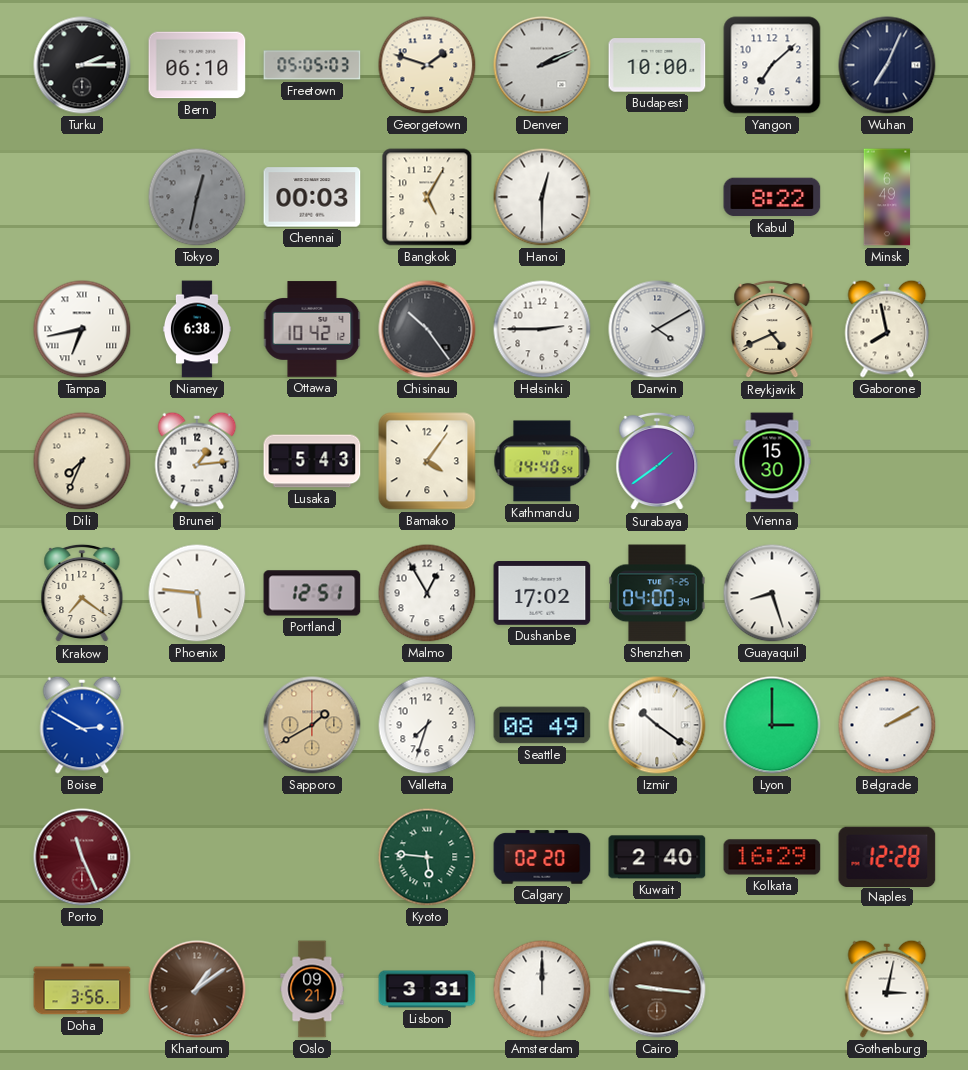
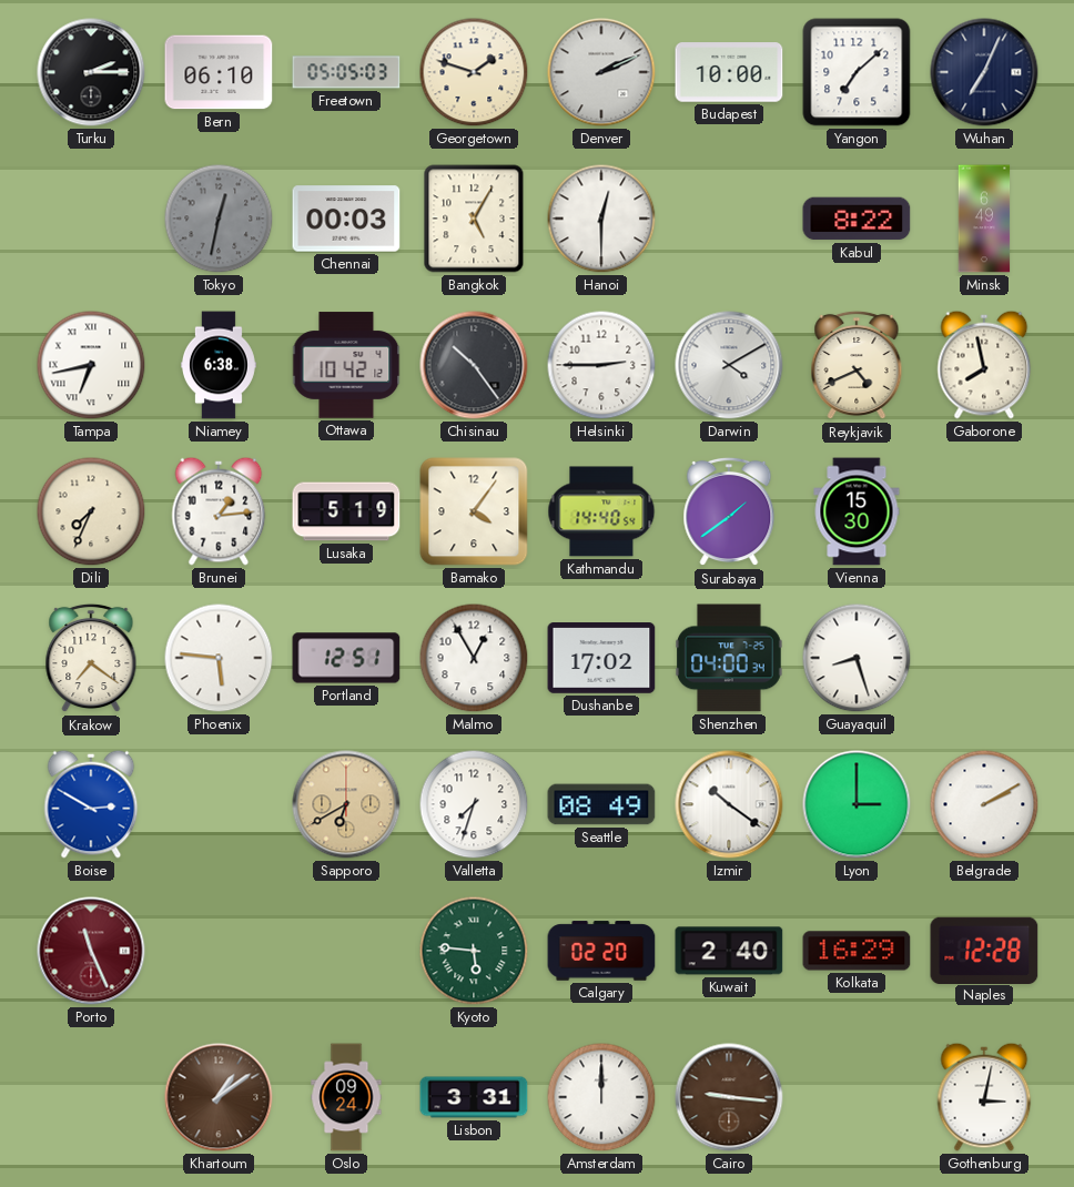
Lusaka: 5:43 -> 5:19 (346, 511)
Sapporo: 1:40 -> 6:40 (346, 804)
Doha: 3:56 -> none (82, 989)
Oslo: 09:21 -> 09:24 (346, 1097)
